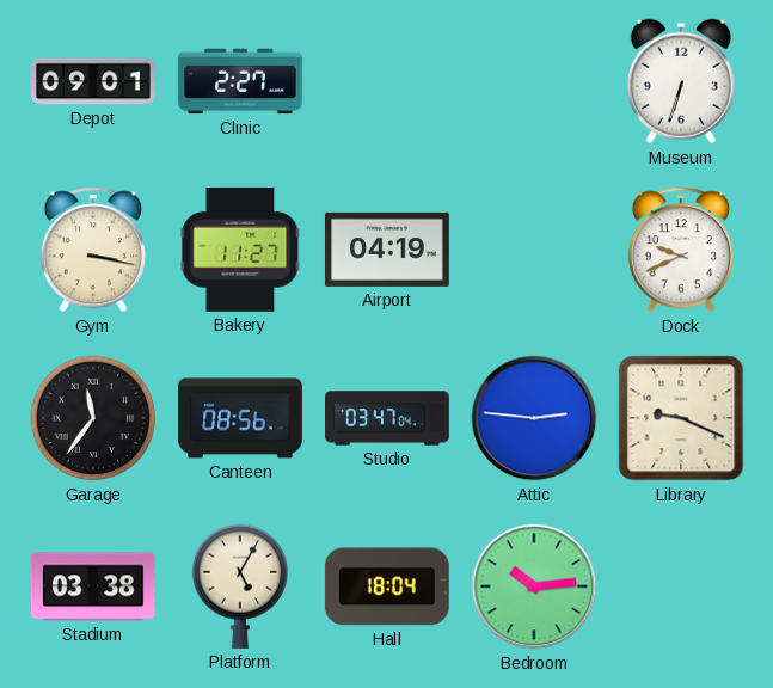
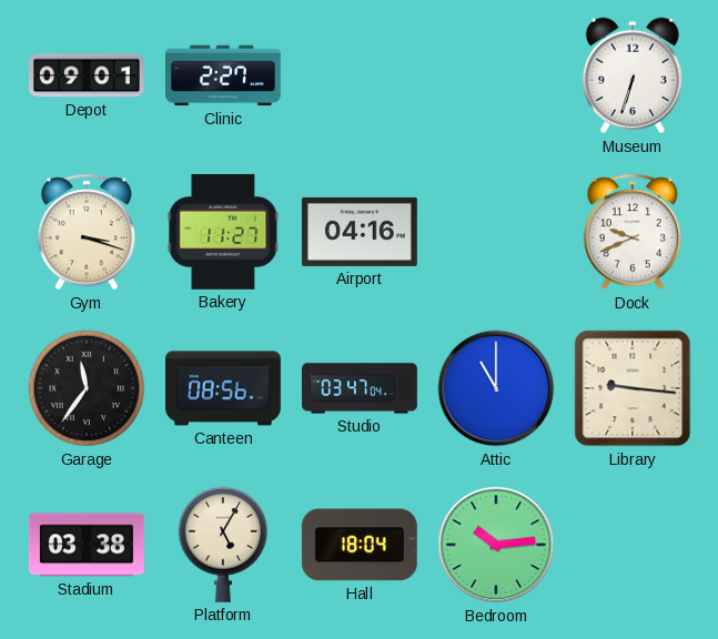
Gym: 3:17 -> 3:18 (87, 232)
Airport: 04:19 -> 04:16 (360, 232)
Attic: 2:46 -> 11:00 (496, 388)
Library: 9:19 -> 9:16 (633, 388)
